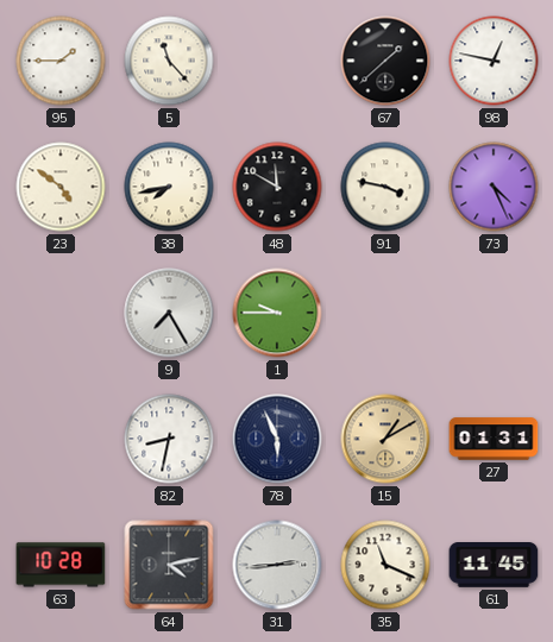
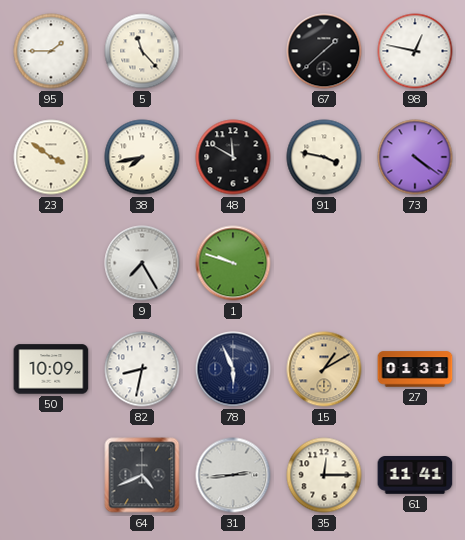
23: 4:51 -> 3:51 (51, 157)
73: 4:26 -> 4:21 (415, 157)
1: 9:45 -> 9:48 (233, 263)
50: none -> 10:09 (51, 369)
63: 10:28 -> none (61, 565)
64: 4:13 -> 4:41 (142, 475)
35: 11:19 -> 12:15 (324, 475)
61: 11:45 -> 11:41 (415, 476)
